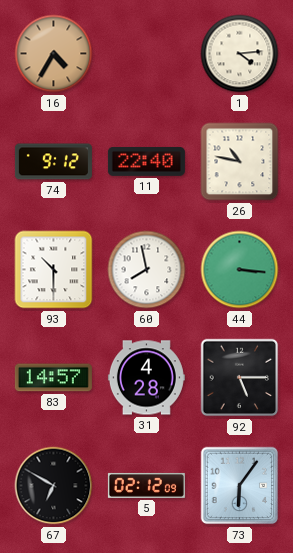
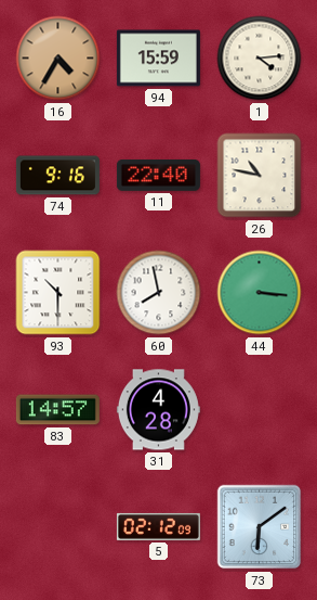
94: none -> 15:59 (158, 59)
74: 9:12 -> 9:16 (57, 176)
92: 5:15 -> none (240, 378)
67: 6:50 -> none (54, 486)
73: 6:06 -> 6:09 (260, 527)
